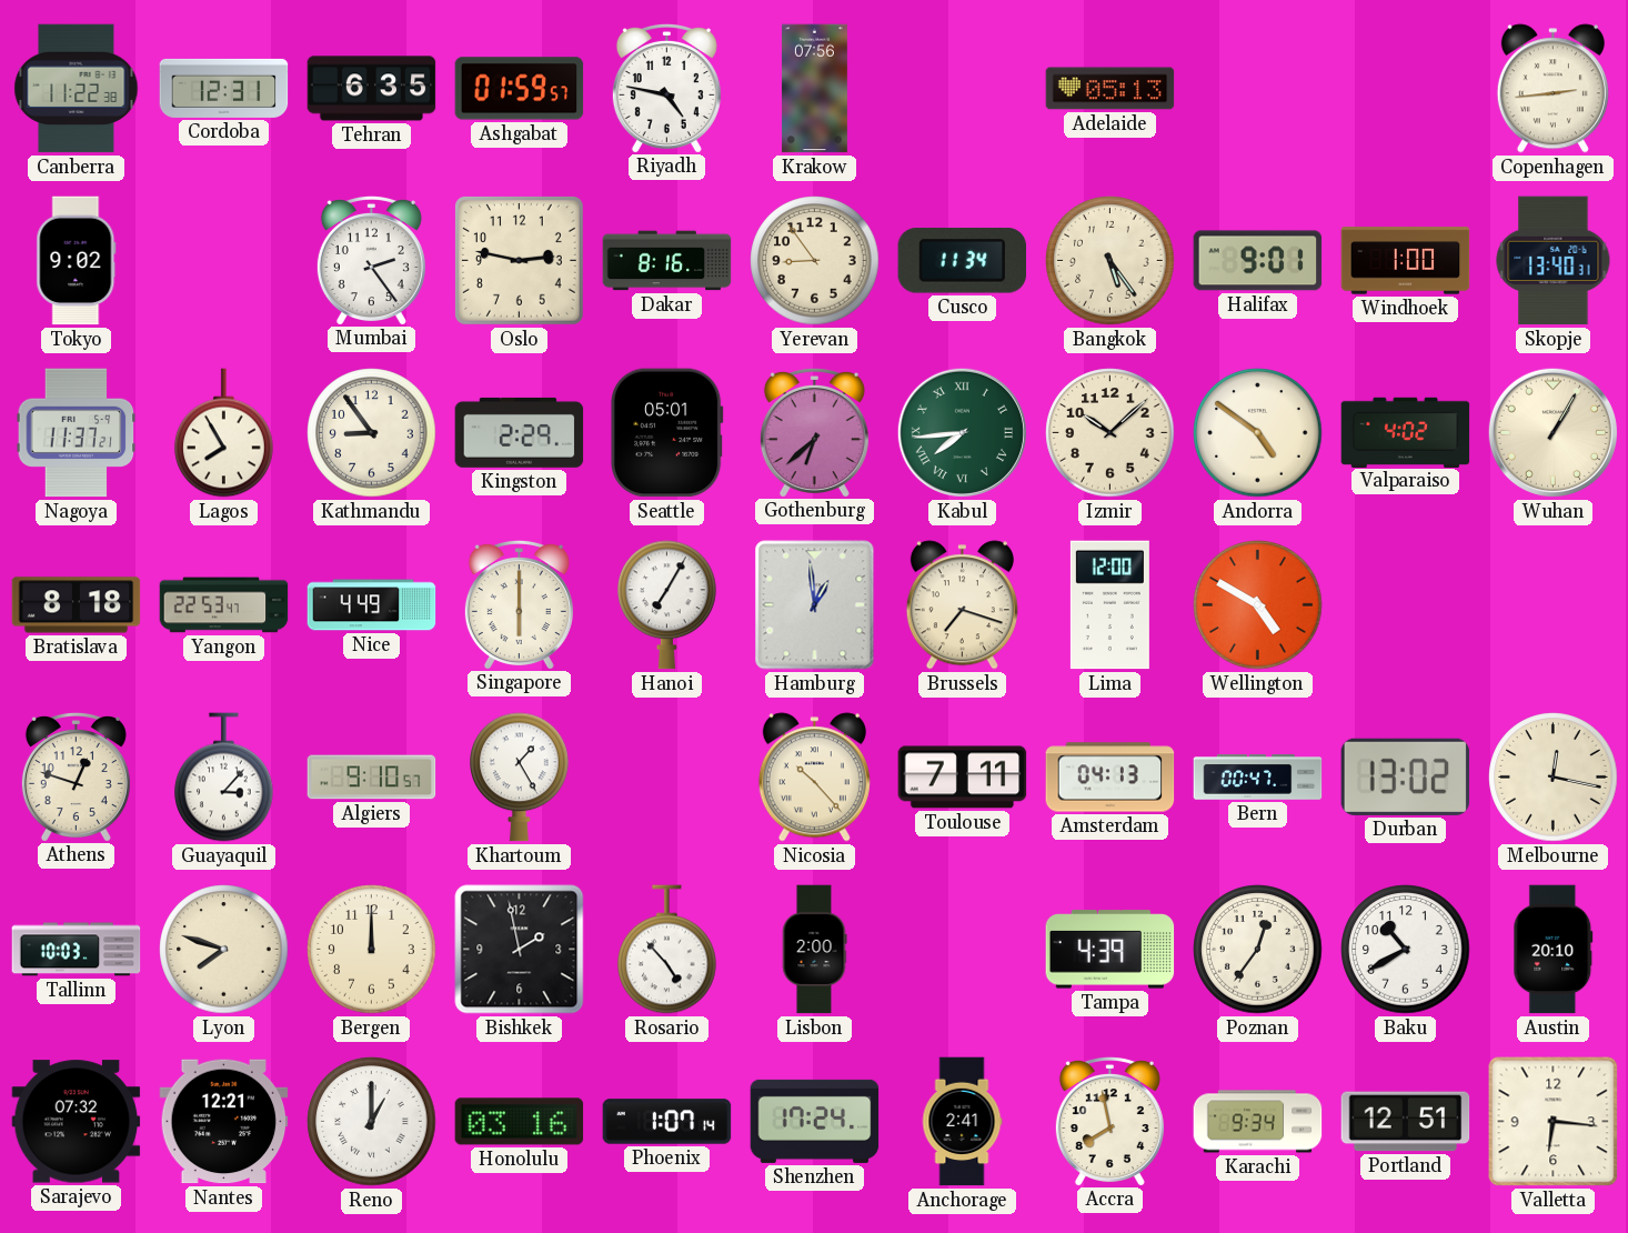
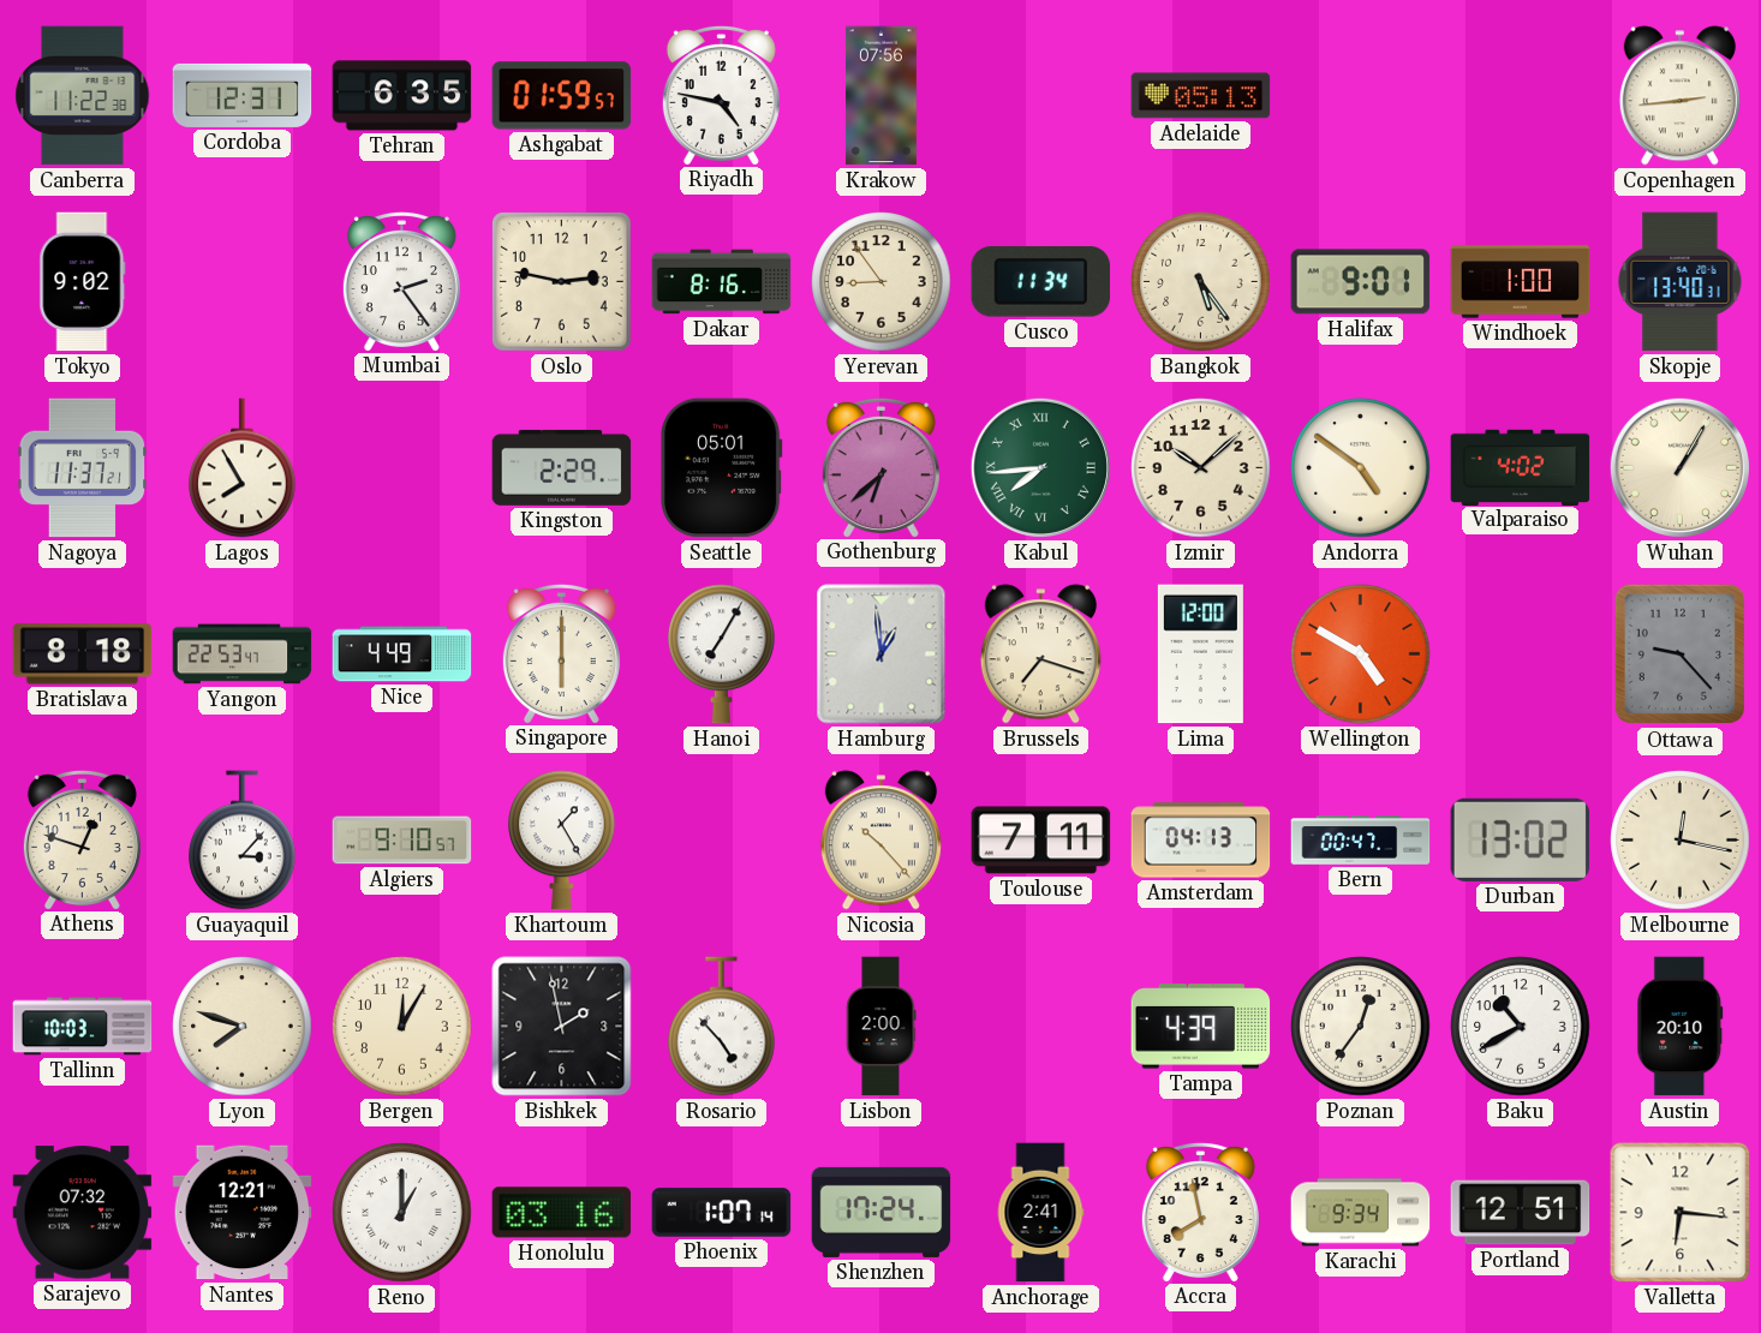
Kathmandu: 8:54 -> none (372, 433)
Ottawa: none -> 9:23 (1679, 654)
Bergen: 12:00 -> 12:05 (402, 1027)
